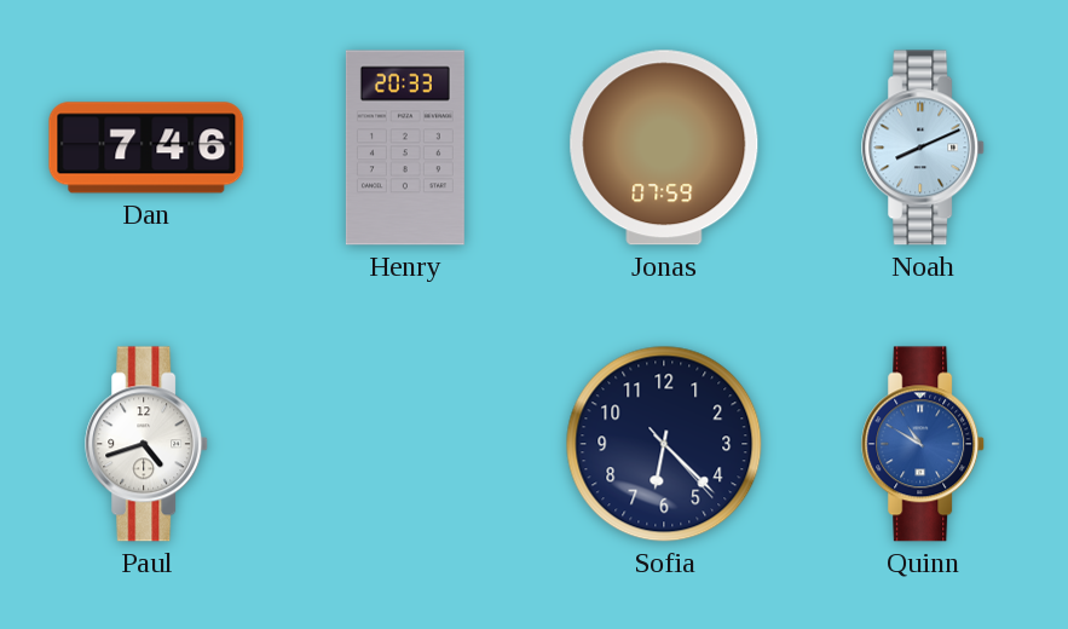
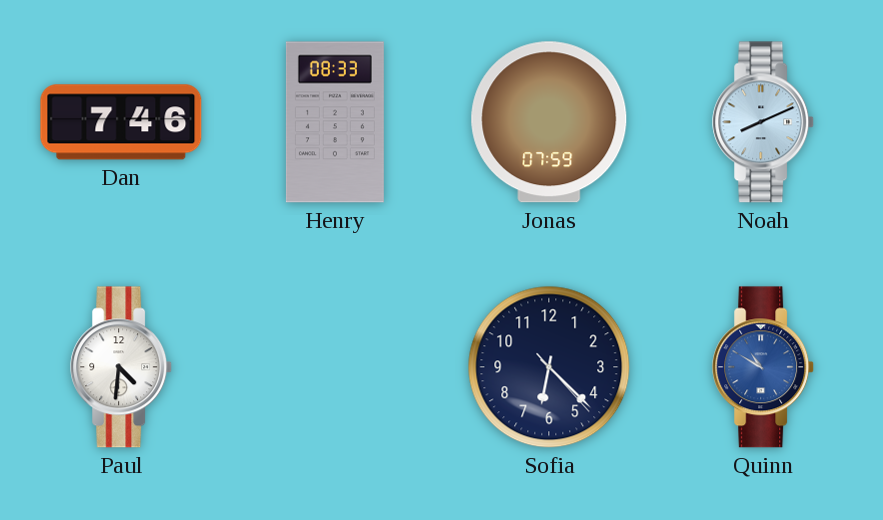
Henry: 20:33 -> 08:33 (335, 122)
Paul: 4:42 -> 4:31 (122, 367)
